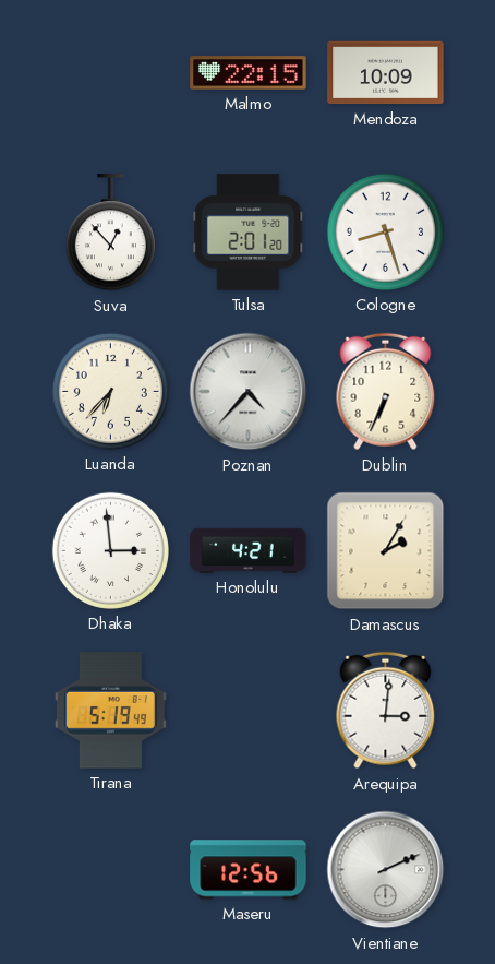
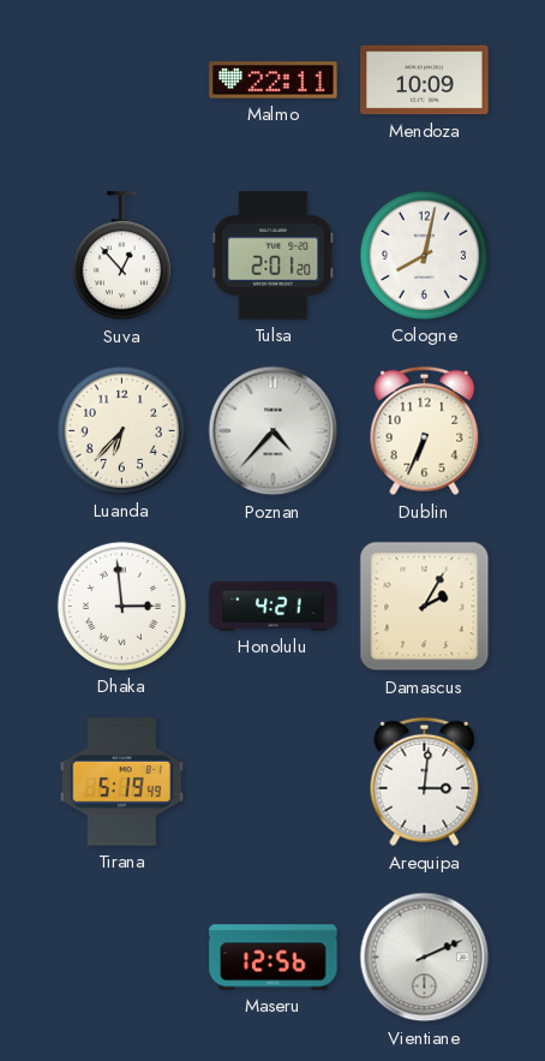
Malmo: 22:15 -> 22:11 (274, 81)
Cologne: 8:27 -> 8:02 (424, 255)
